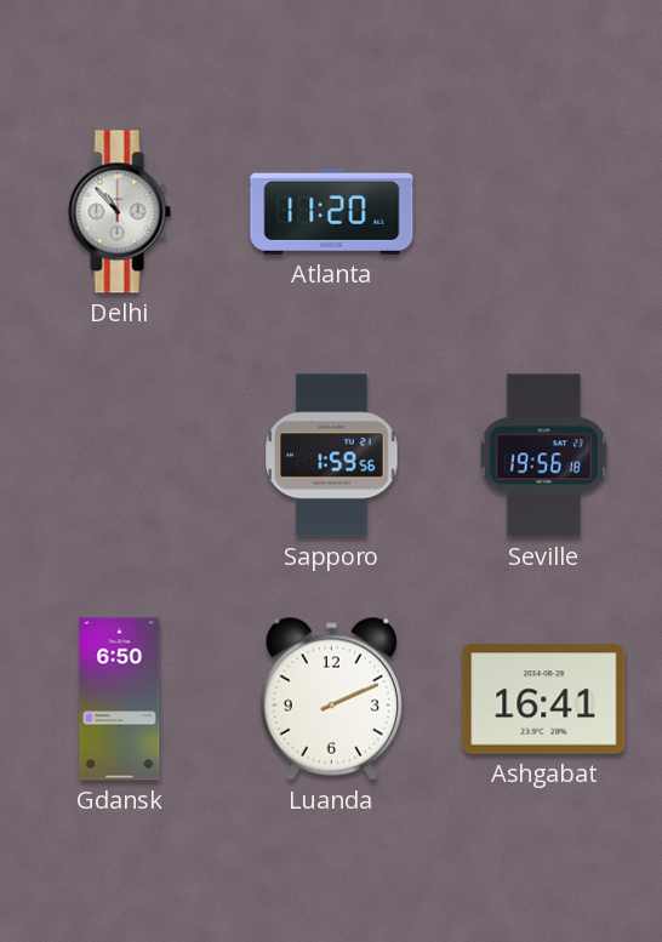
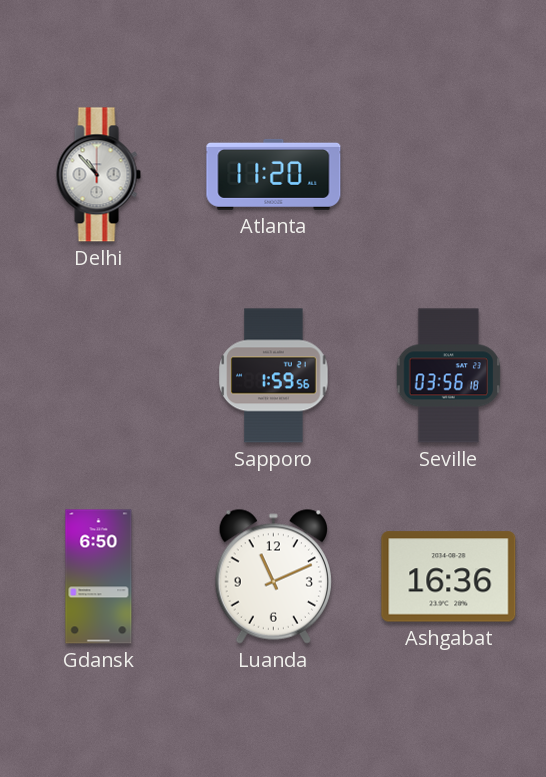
Seville: 19:56 -> 03:56 (448, 376)
Luanda: 2:11 -> 11:11 (273, 576)
Ashgabat: 16:41 -> 16:36 (449, 577)
